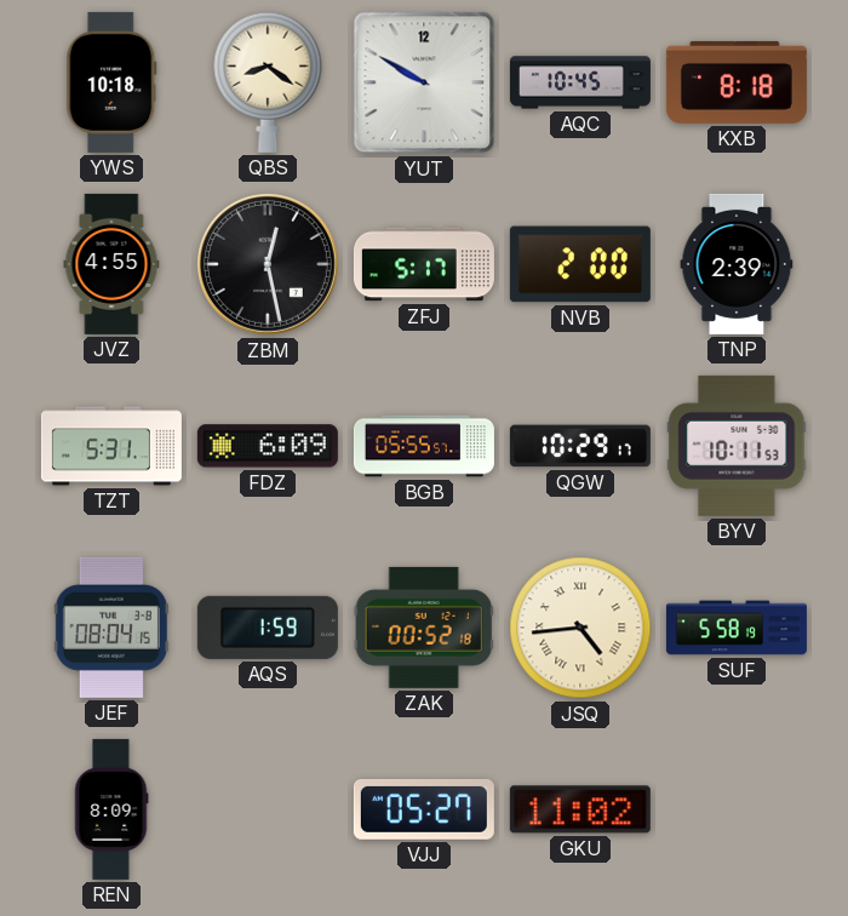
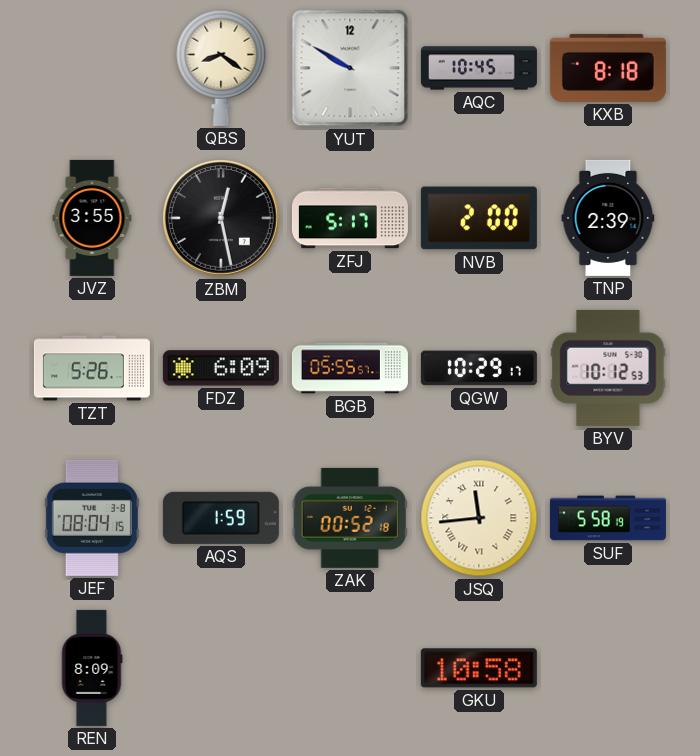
YWS: 10:18 -> none (111, 82)
JVZ: 4:55 -> 3:55 (92, 218)
TZT: 5:31 -> 5:26 (92, 368)
BYV: 10:11 -> 10:12 (608, 368)
JSQ: 4:44 -> 11:44 (479, 518)
VJJ: 05:27 -> none (424, 809)
GKU: 11:02 -> 10:58 (479, 668)
